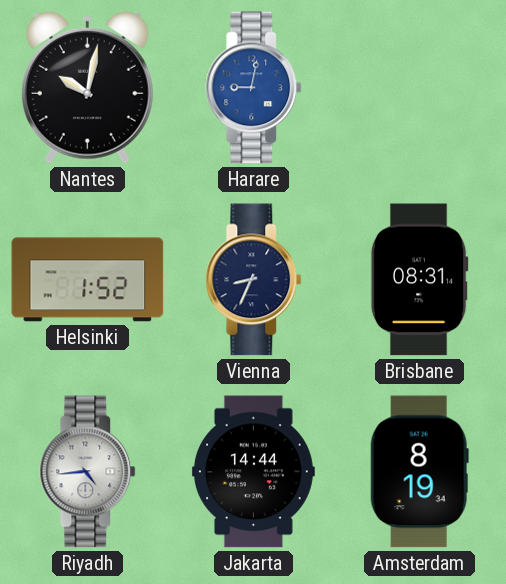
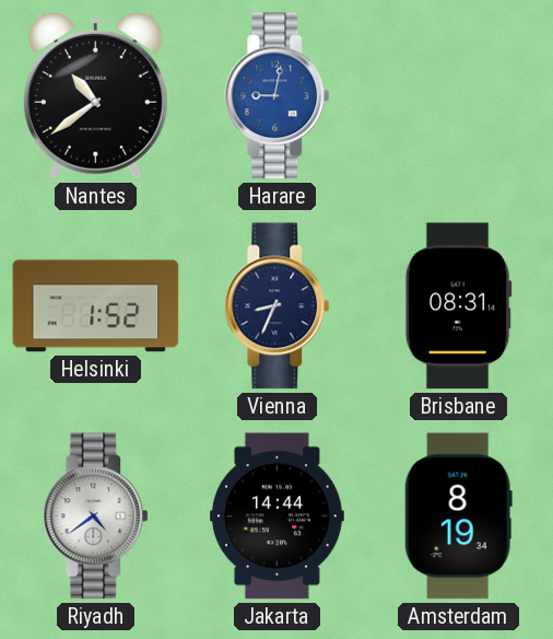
Nantes: 10:02 -> 10:39 (95, 95)
Riyadh: 4:44 -> 4:39 (96, 516)
